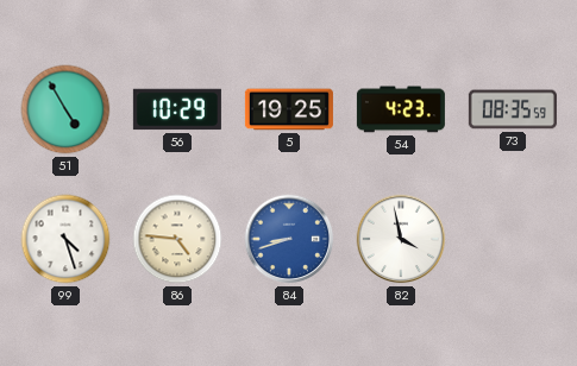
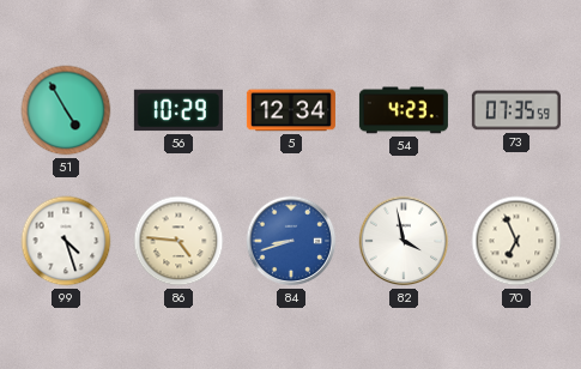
5: 19:25 -> 12:34 (291, 110)
73: 08:35 -> 07:35 (516, 110)
70: none -> 6:56 (516, 241)
